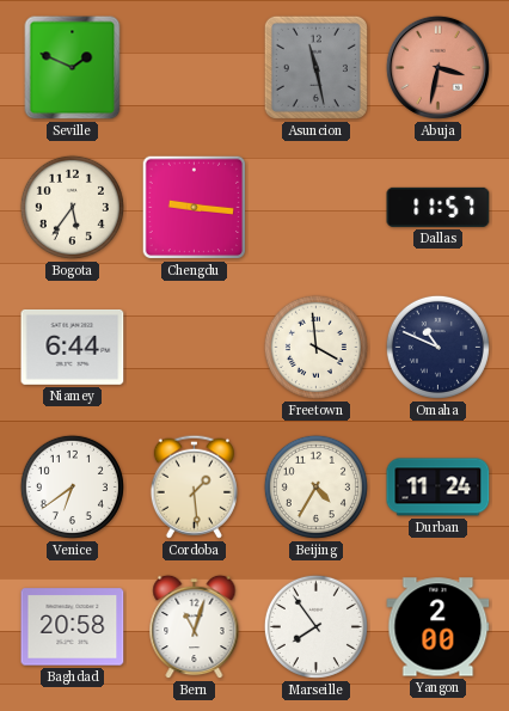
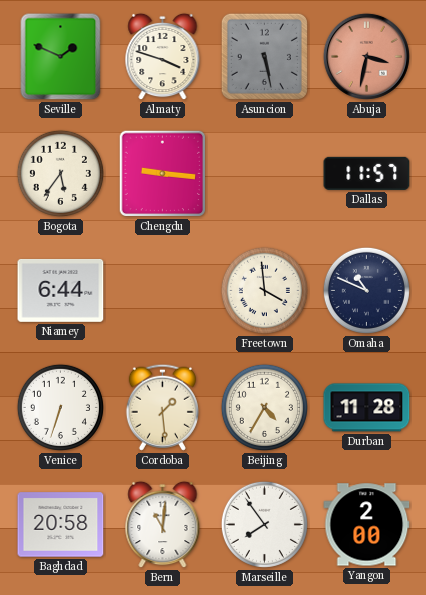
Almaty: none -> 3:48 (163, 57)
Asuncion: 11:28 -> 5:28 (264, 56)
Venice: 6:39 -> 6:33 (60, 407)
Durban: 11:24 -> 11:28 (367, 408)
Bern: 11:03 -> 11:01 (163, 525)
